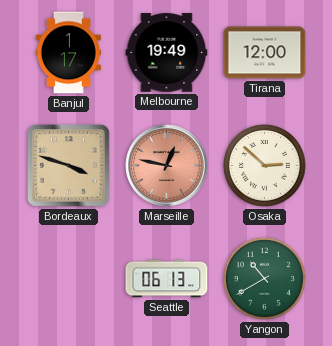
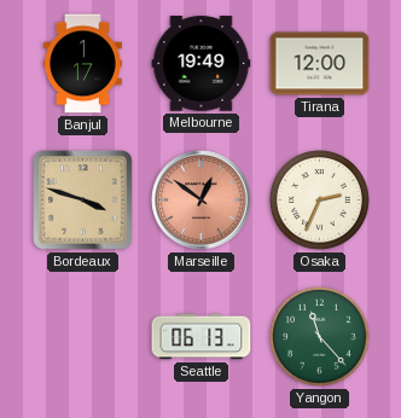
Marseille: 12:47 -> 12:51 (202, 201)
Osaka: 2:52 -> 2:34 (320, 201)
Yangon: 10:40 -> 11:23 (320, 337)
